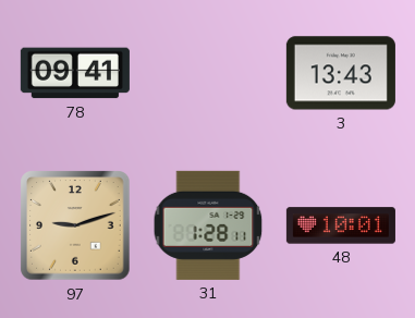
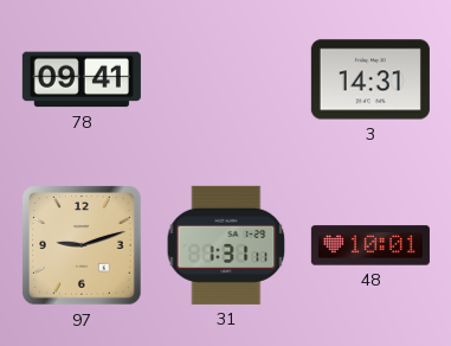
3: 13:43 -> 14:31 (371, 79)
31: 1:28 -> 1:31 (226, 245)
